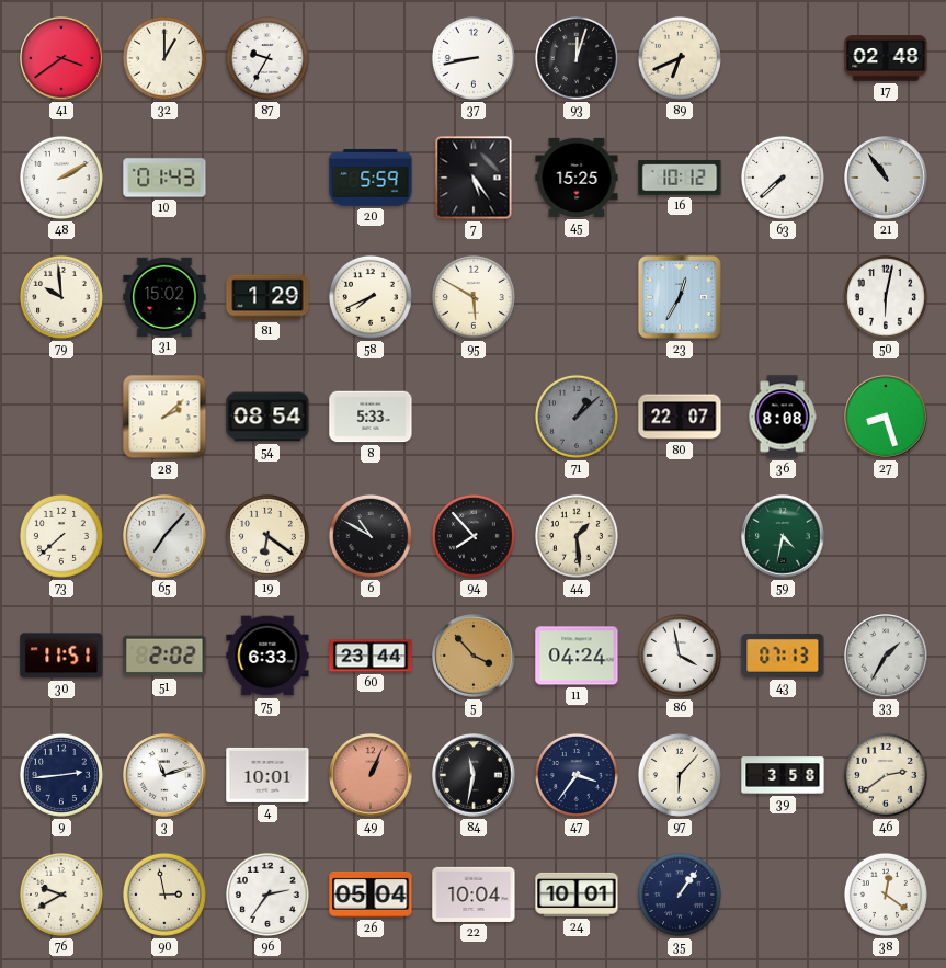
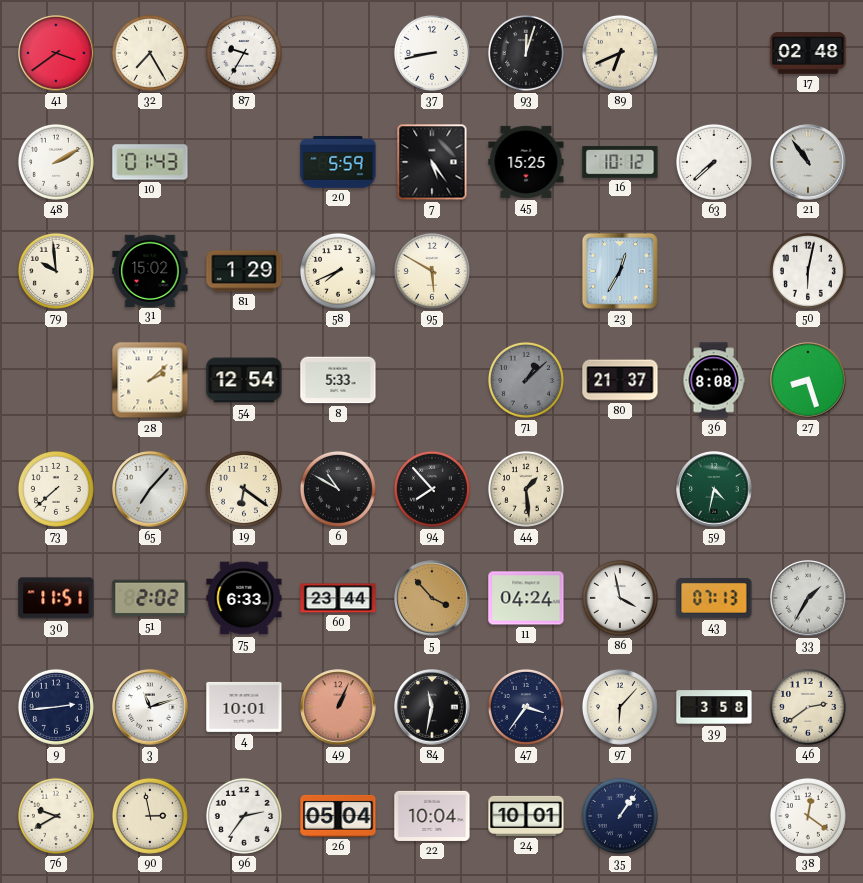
32: 1:00 -> 7:25 (150, 53)
54: 08:54 -> 12:54 (244, 380)
80: 22:07 -> 21:37 (620, 380)
